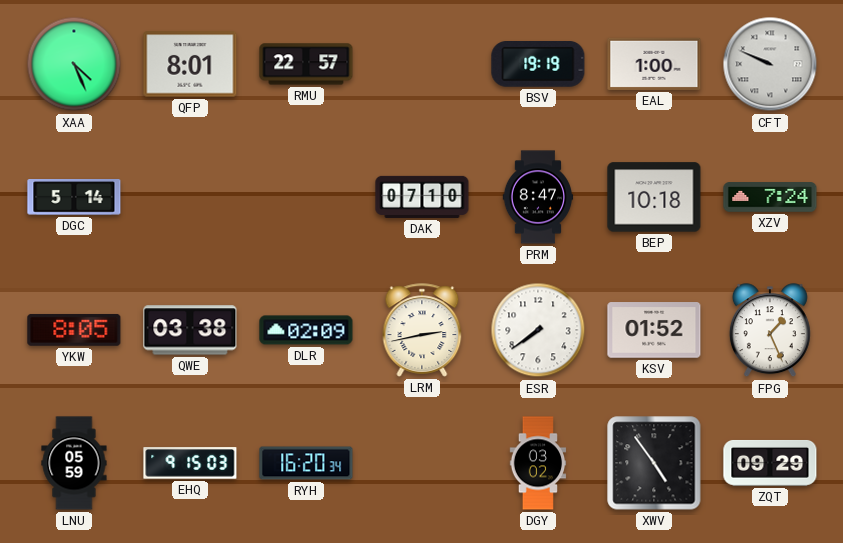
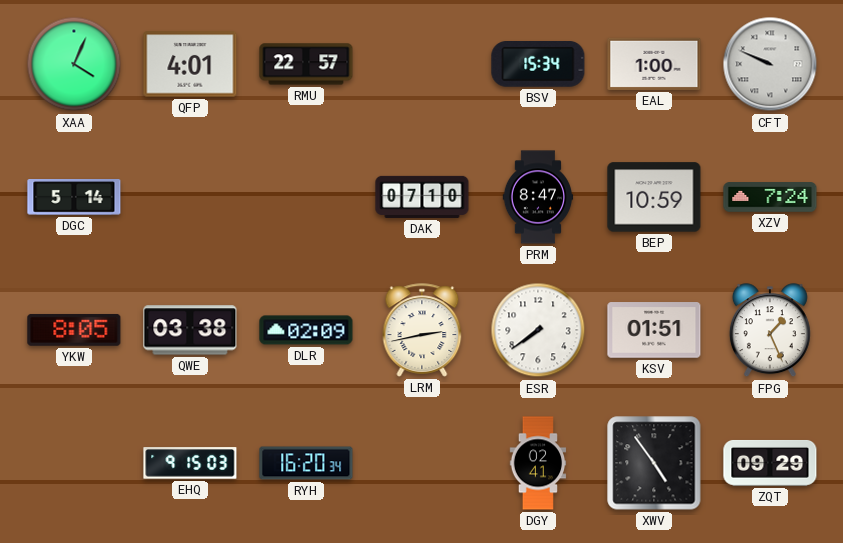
XAA: 4:26 -> 4:04 (74, 64)
QFP: 8:01 -> 4:01 (190, 64)
BSV: 19:19 -> 15:34 (538, 65)
BEP: 10:18 -> 10:59 (654, 197)
KSV: 01:52 -> 01:51 (654, 330)
LNU: 05:59 -> none (74, 463)
DGY: 03:02 -> 02:41 (538, 463)
